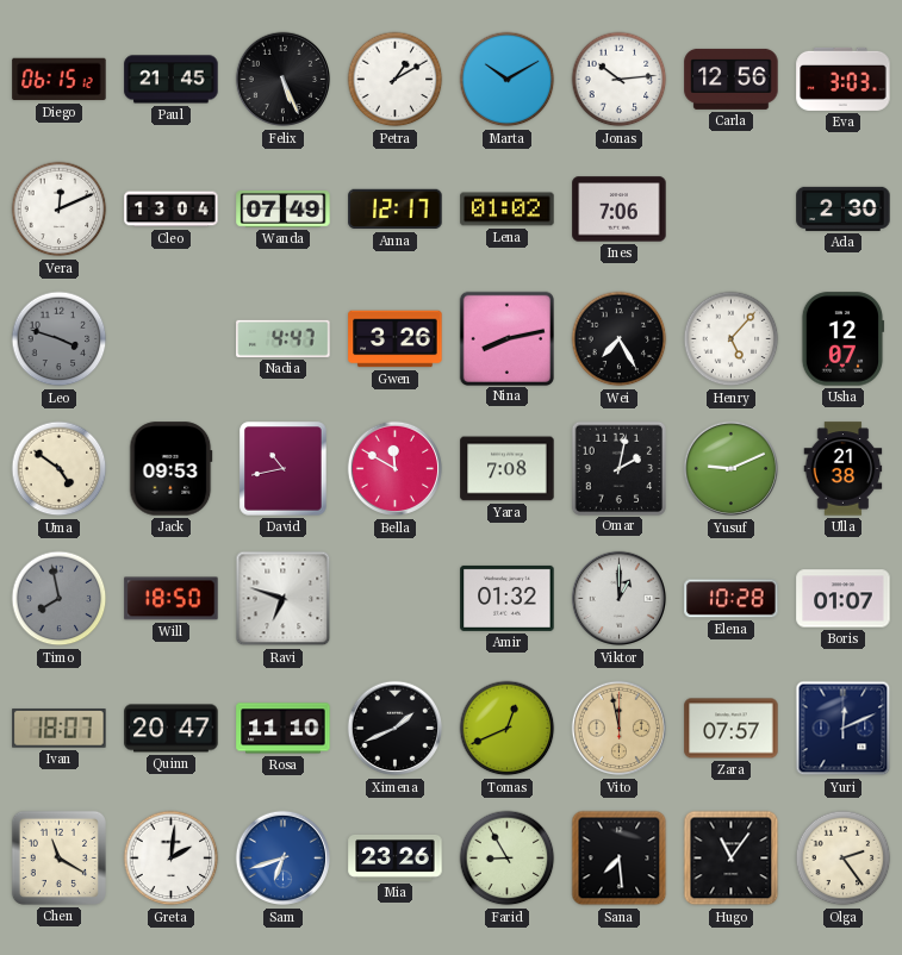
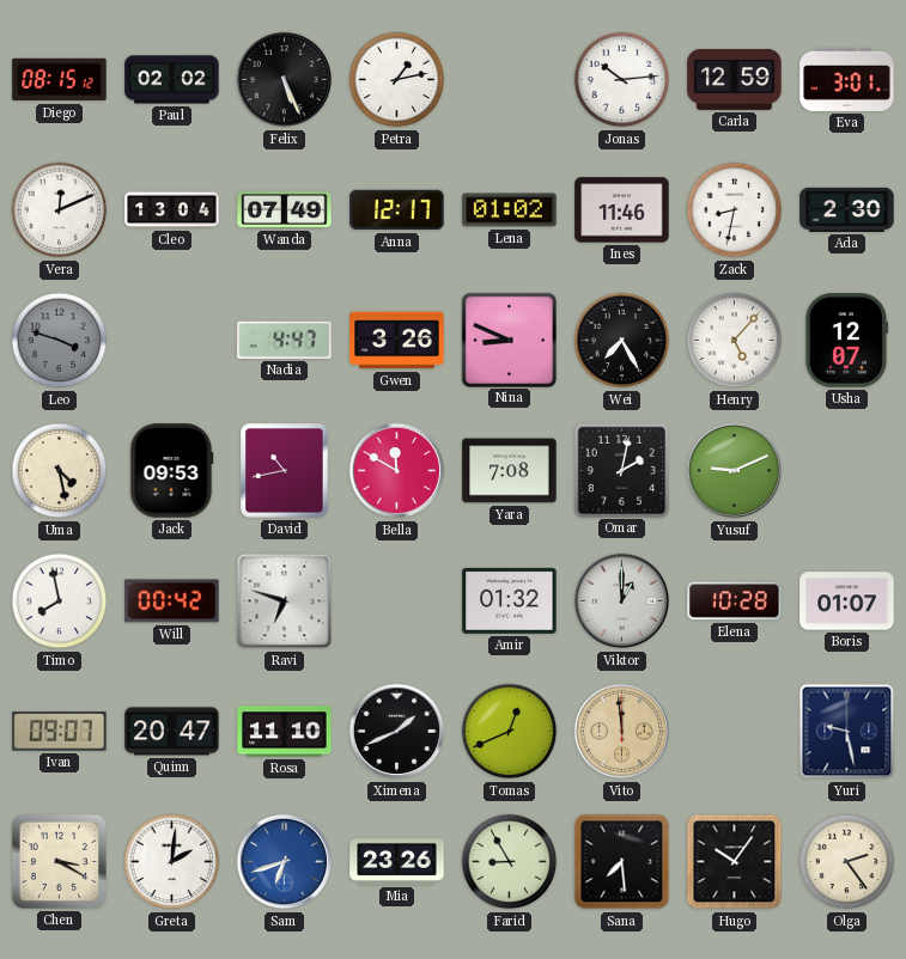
Diego: 06:15 -> 08:15 (60, 80)
Paul: 21:45 -> 02:02 (172, 80)
Petra: 1:10 -> 1:13 (397, 80)
Marta: 10:10 -> none (508, 80)
Carla: 12:56 -> 12:59 (735, 79)
Eva: 3:03 -> 3:01 (847, 79)
Ines: 7:06 -> 11:46 (622, 210)
Zack: none -> 8:32 (735, 210)
Nina: 8:13 -> 8:49 (509, 340)
Uma: 4:51 -> 4:28 (60, 471)
Ulla: 21:38 -> none (844, 469)
Timo dial: grey -> white (60, 601)
Will: 18:50 -> 00:42 (172, 601)
Ivan: 18:07 -> 09:07 (60, 732)
Vito: 11:58 -> 11:59 (622, 732)
Zara: 07:57 -> none (732, 729)
Yuri: 12:11 -> 9:28 (847, 732)
Chen: 11:20 -> 3:20 (59, 861)
Hugo: 11:06 -> 10:06 (735, 862)
